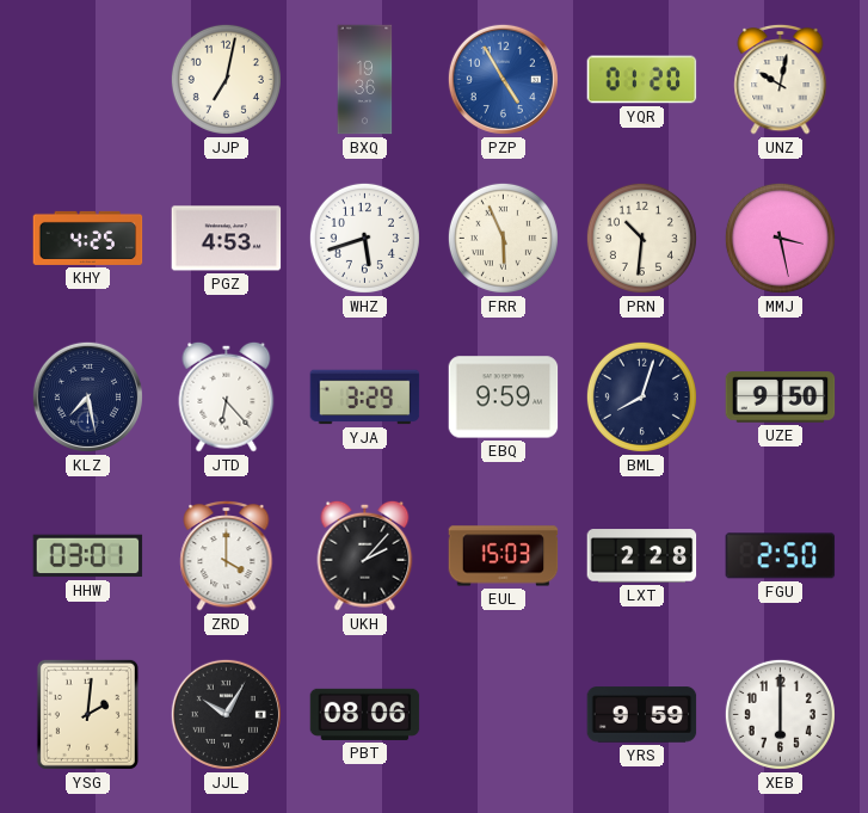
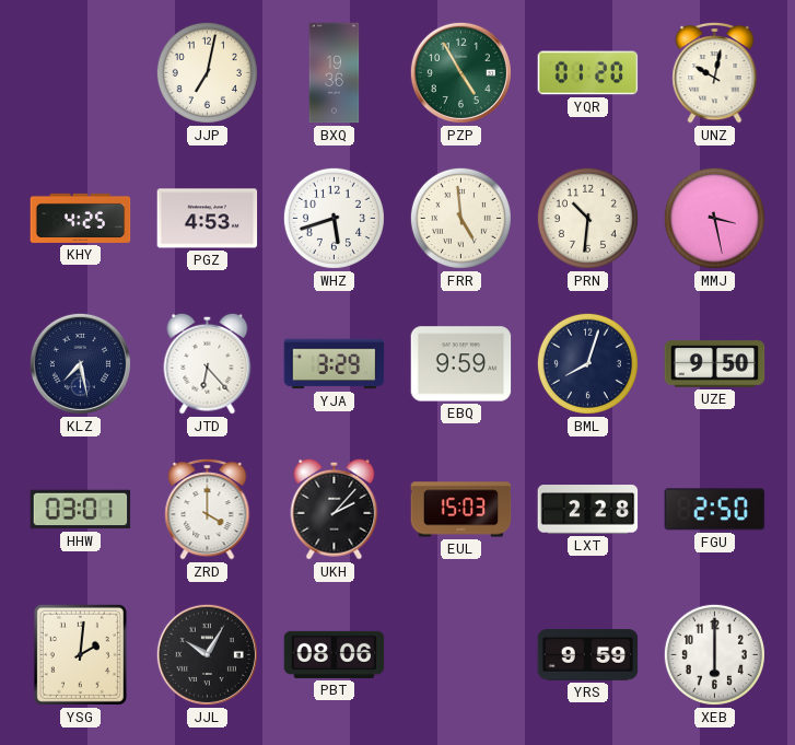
PZP dial: blue -> green (460, 72)
FRR: 5:56 -> 4:59 (460, 218)
